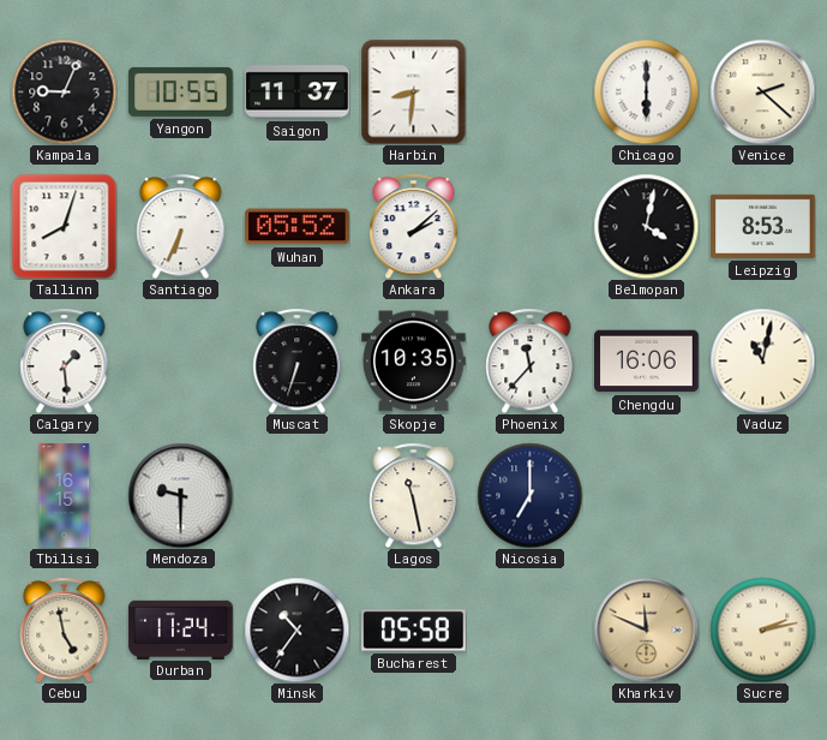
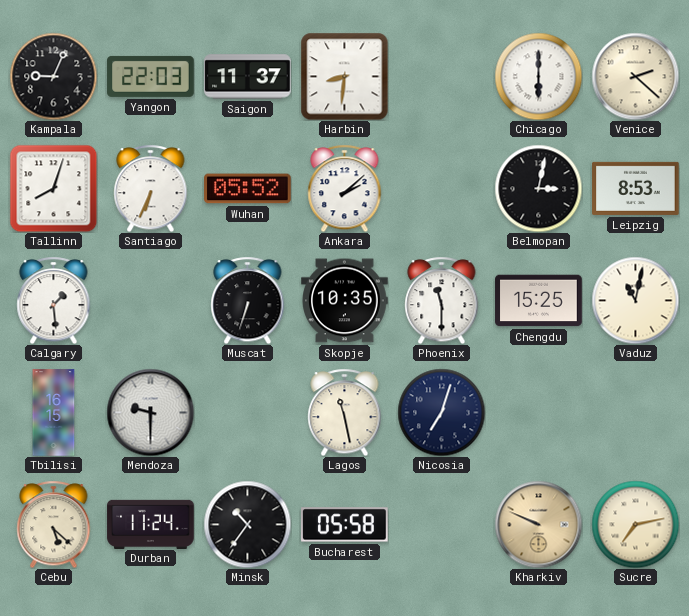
Yangon: 10:55 -> 22:03 (151, 76)
Belmopan: 4:02 -> 3:02 (538, 188)
Phoenix: 11:37 -> 11:30 (442, 300)
Chengdu: 16:06 -> 15:25 (539, 301)
Nicosia: 7:00 -> 7:03 (441, 412)
Cebu: 4:58 -> 5:22 (54, 524)
Kharkiv: 11:49 -> 9:49 (538, 524)
Sucre: 2:13 -> 7:13 (635, 524)
